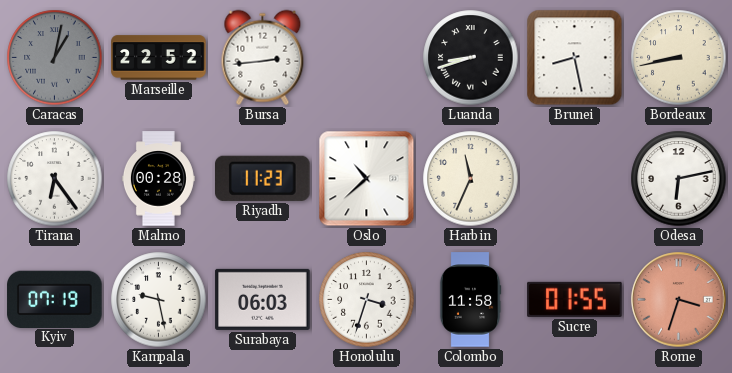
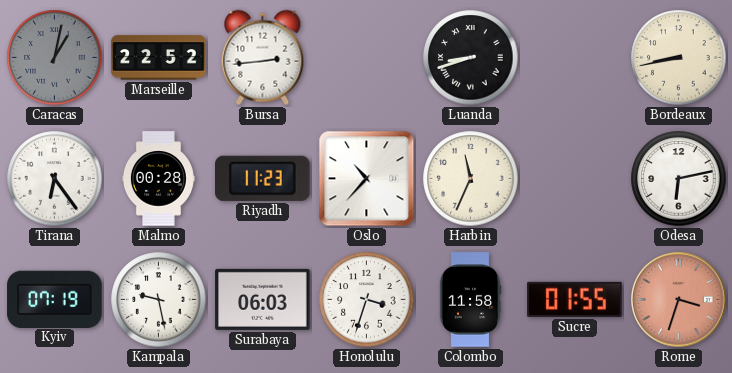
Brunei: 8:28 -> none (575, 58)
Oslo: 10:38 -> 10:37 (367, 179)
